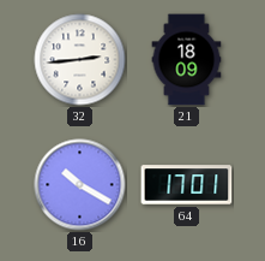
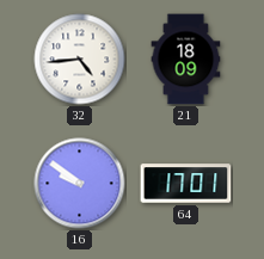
32: 2:44 -> 4:44 (80, 60)
16: 10:20 -> 9:51 (80, 184)
